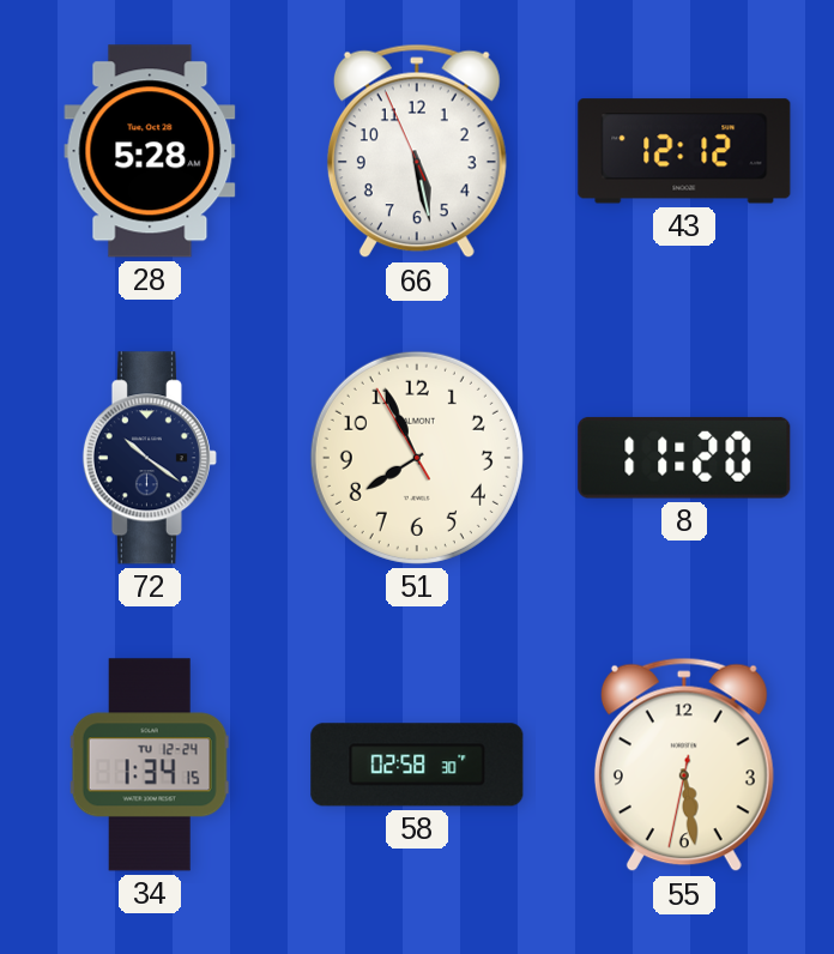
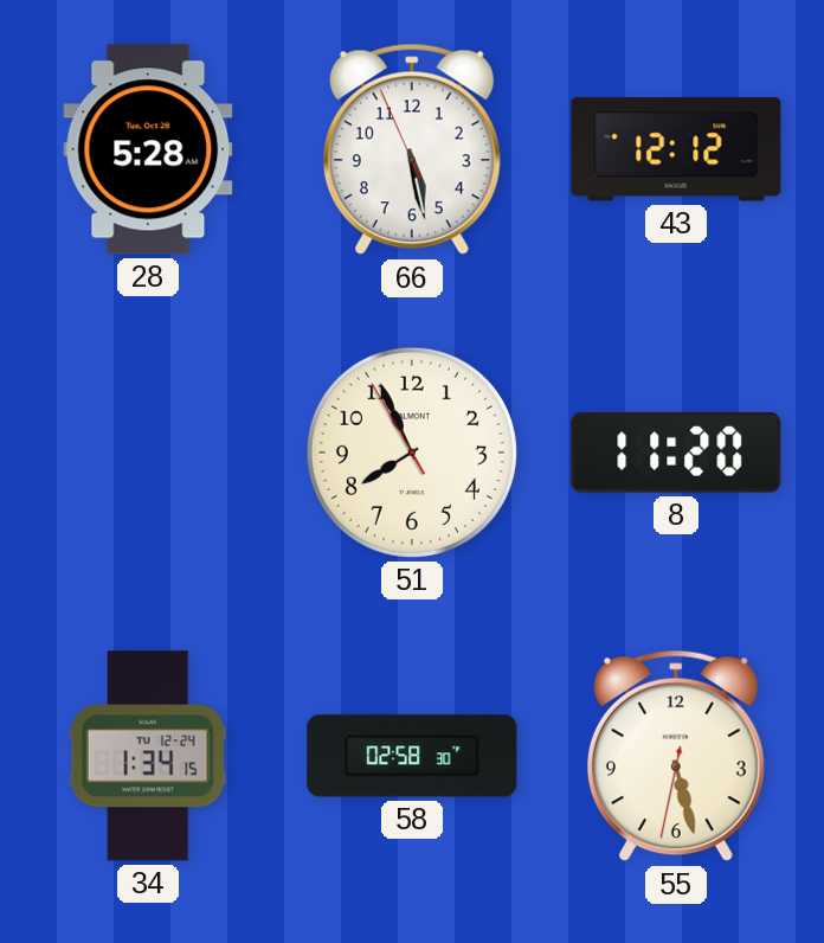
72: 10:21 -> none (150, 458)
55: 5:28 -> 5:27 (676, 756)
